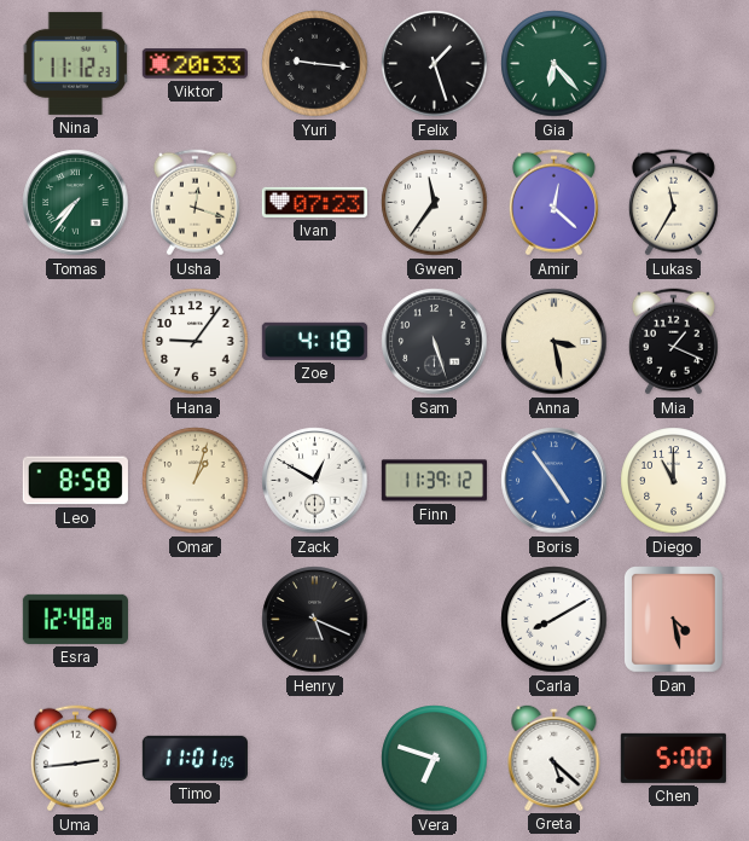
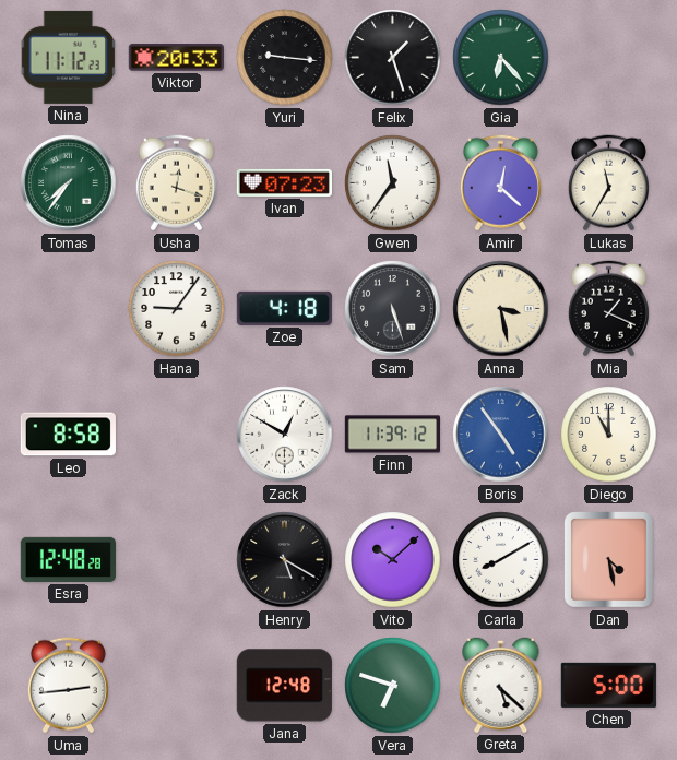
Omar: 1:03 -> none (196, 481)
Henry: 5:19 -> 5:20 (285, 560)
Vito: none -> 10:08 (393, 560)
Timo: 11:01 -> none (194, 758)
Jana: none -> 12:48 (284, 686)
